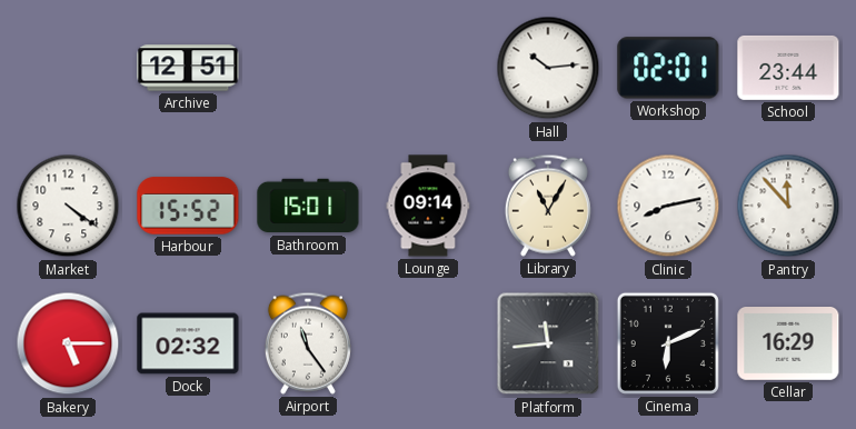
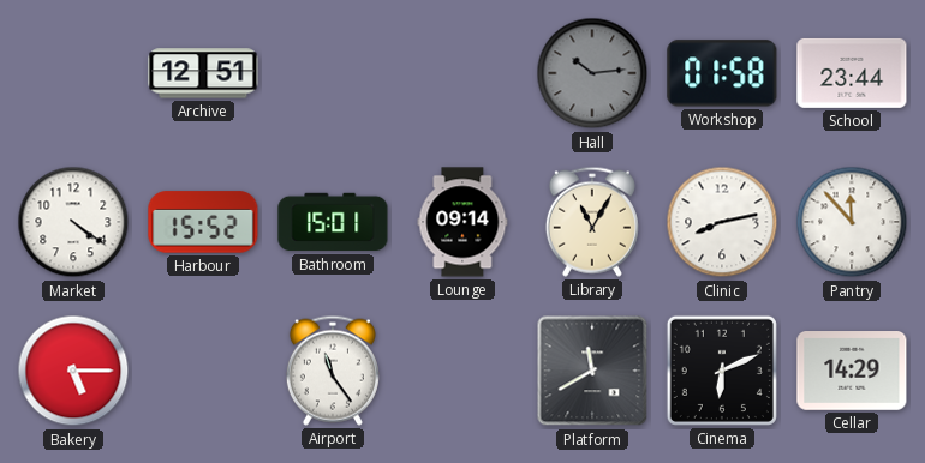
Hall dial: white -> grey (592, 73)
Workshop: 02:01 -> 01:58 (722, 73)
Dock: 02:32 -> none (188, 343)
Platform: 11:44 -> 11:40 (592, 371)
Cellar: 16:29 -> 14:29 (852, 372)
